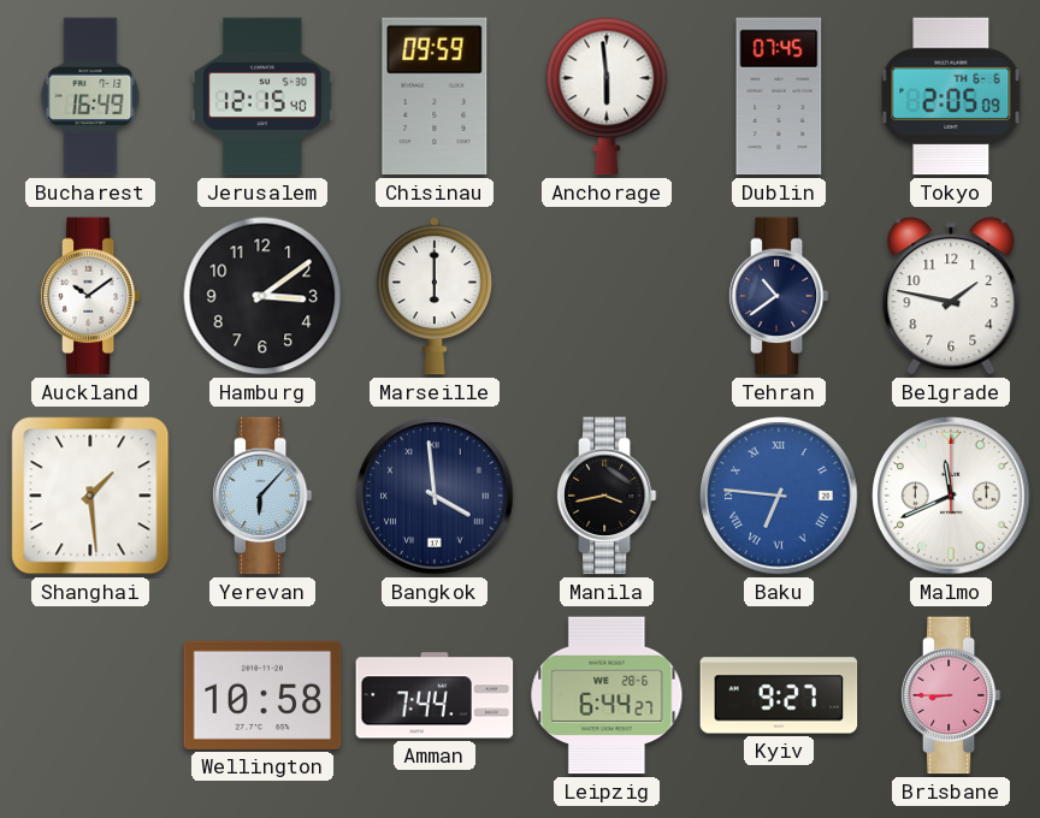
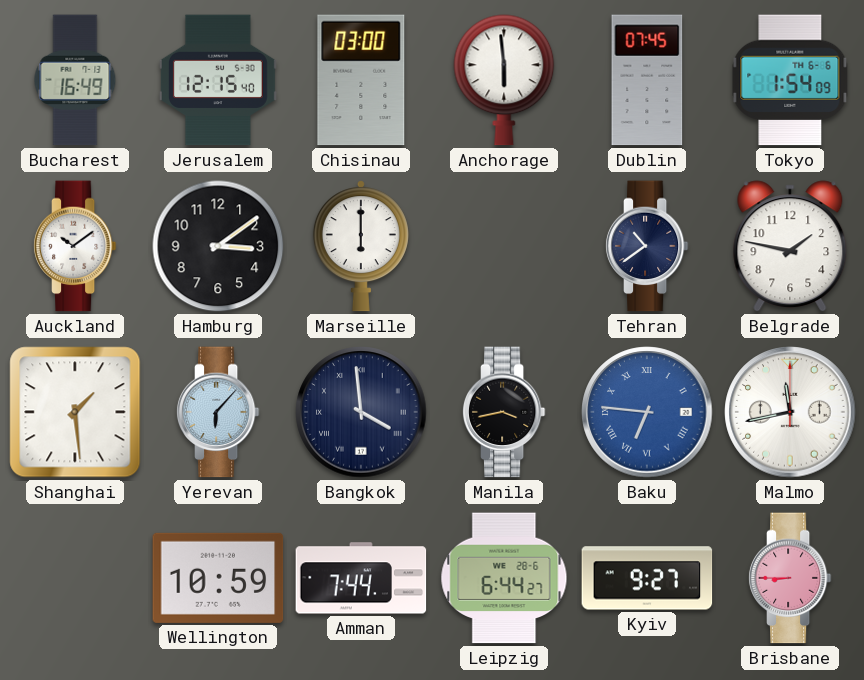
Chisinau: 09:59 -> 03:00 (361, 80)
Tokyo: 2:05 -> 1:54 (790, 80)
Malmo: 11:41 -> 11:43 (790, 412)
Wellington: 10:58 -> 10:59 (218, 578)
